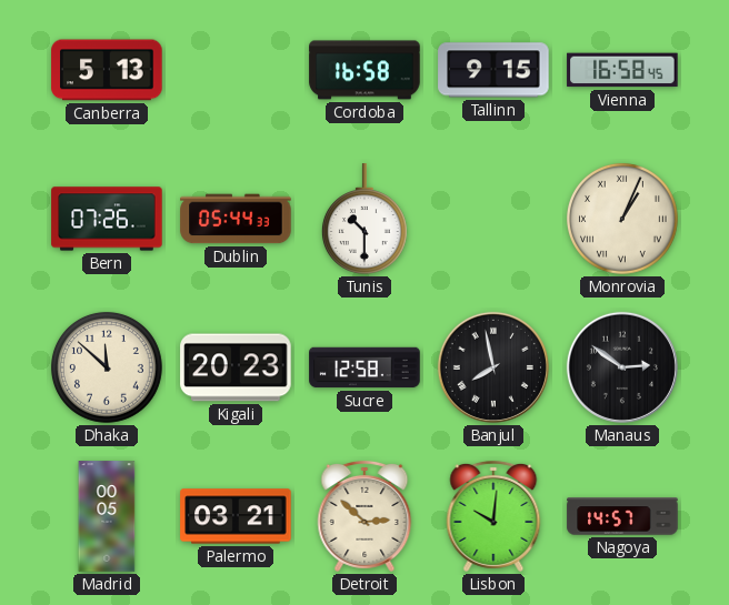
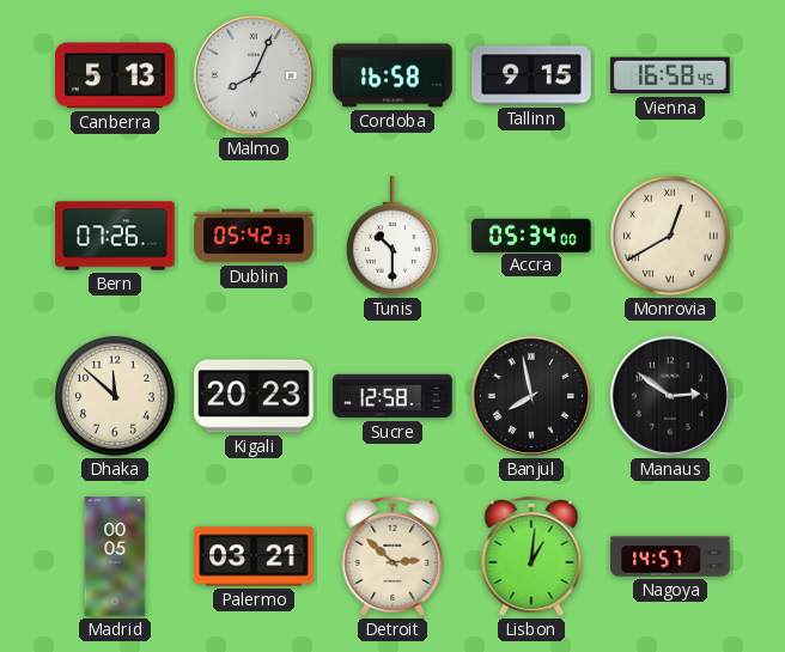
Malmo: none -> 8:04 (254, 75)
Dublin: 05:44 -> 05:42 (254, 236)
Accra: none -> 05:34 (531, 234)
Monrovia: 1:04 -> 12:40 (670, 236)
Lisbon: 10:01 -> 1:01 (531, 556)
